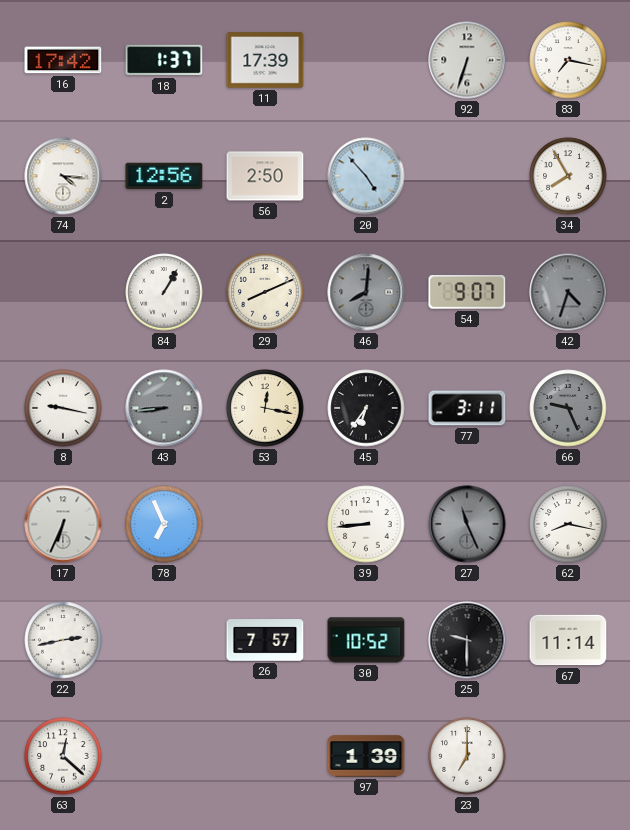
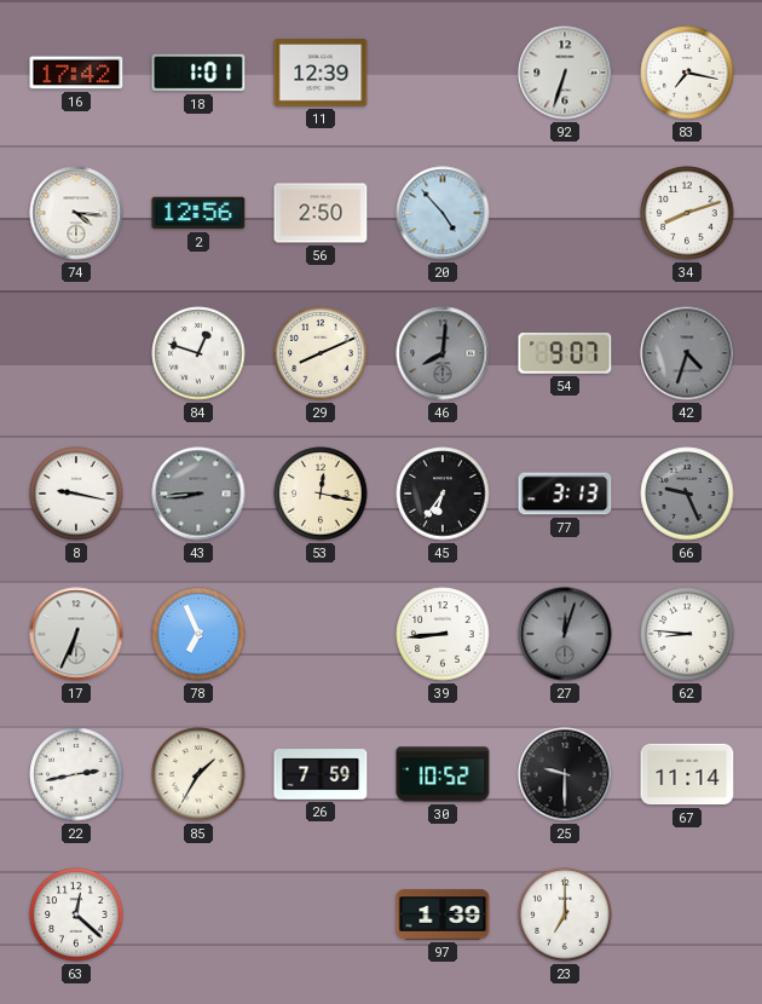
18: 1:37 -> 1:01 (198, 73)
11: 17:39 -> 12:39 (321, 73)
34: 7:55 -> 8:12 (687, 213)
84: 1:05 -> 12:48 (198, 353)
77: 3:11 -> 3:13 (565, 494)
27: 11:26 -> 12:03 (565, 634)
62: 8:17 -> 8:46 (687, 634)
85: none -> 1:35 (198, 774)
26: 7:57 -> 7:59 (321, 774)
